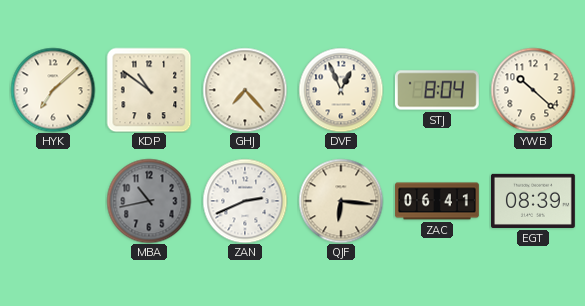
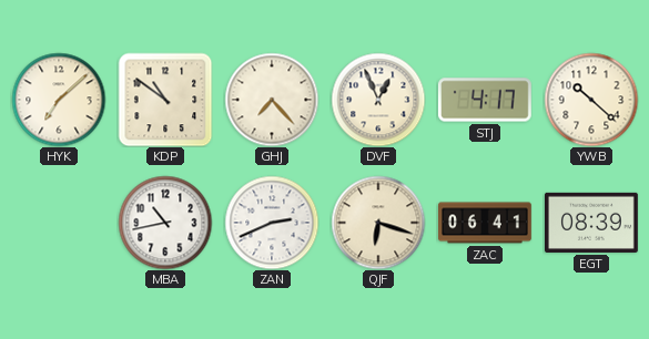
STJ: 8:04 -> 4:17 (485, 100)
MBA dial: grey -> white (165, 223)
QJF: 6:16 -> 6:18 (378, 223)
